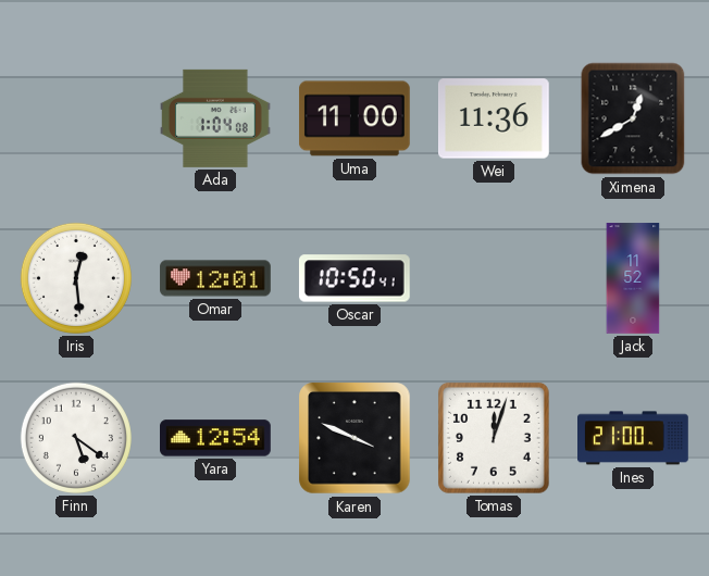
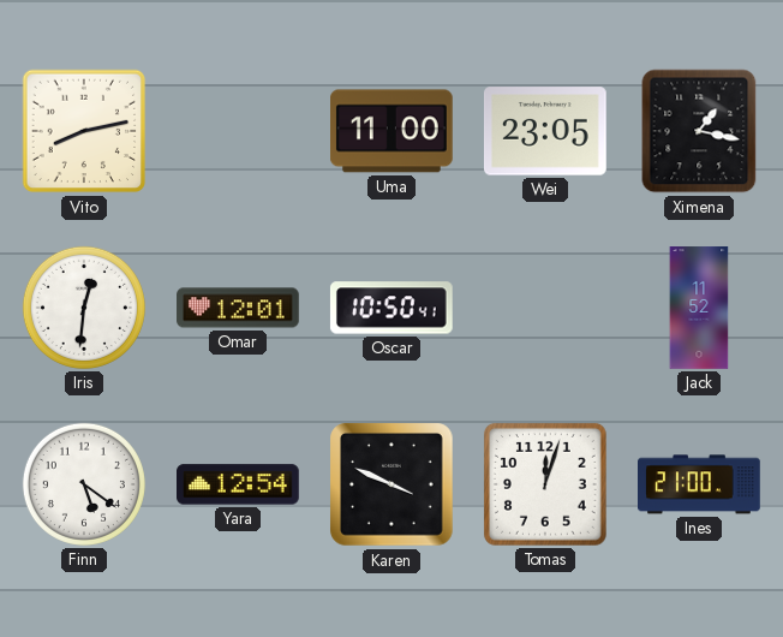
Vito: none -> 8:13 (84, 131)
Ada: 1:04 -> none (216, 118)
Wei: 11:36 -> 23:05 (546, 131)
Ximena: 12:40 -> 1:17 (699, 131)
Iris: 12:29 -> 12:31 (84, 308)
